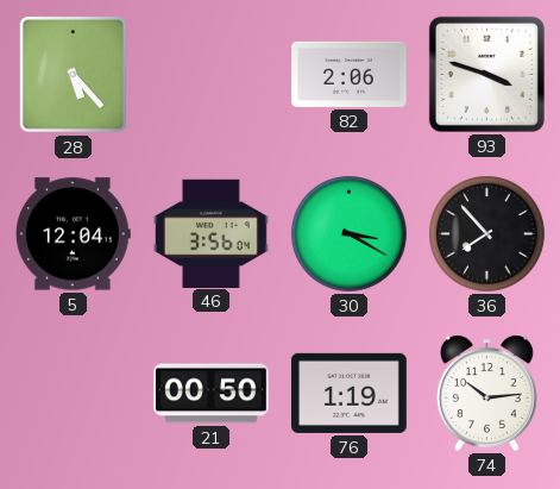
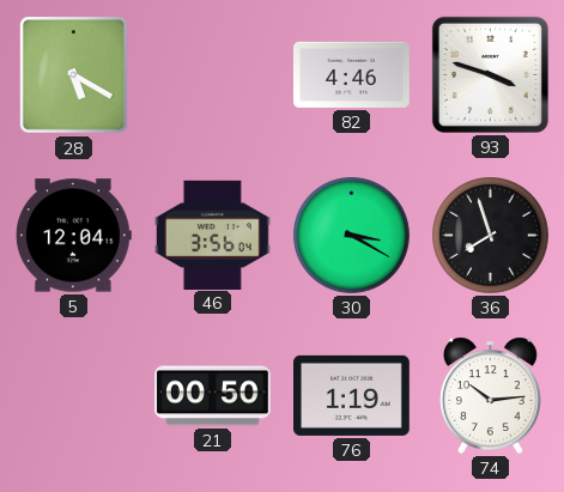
28: 5:23 -> 5:20 (74, 75)
82: 2:06 -> 4:46 (352, 74)
36: 7:53 -> 7:57 (491, 236)
